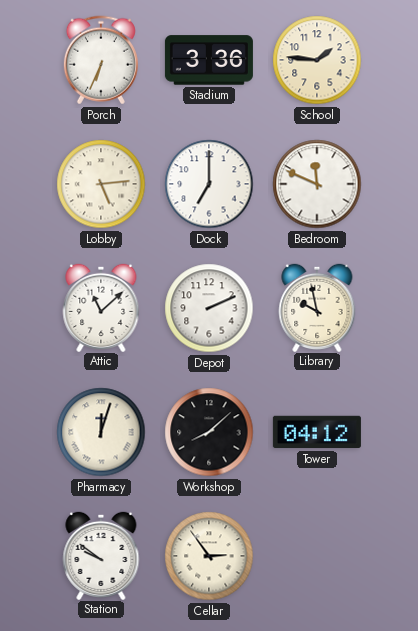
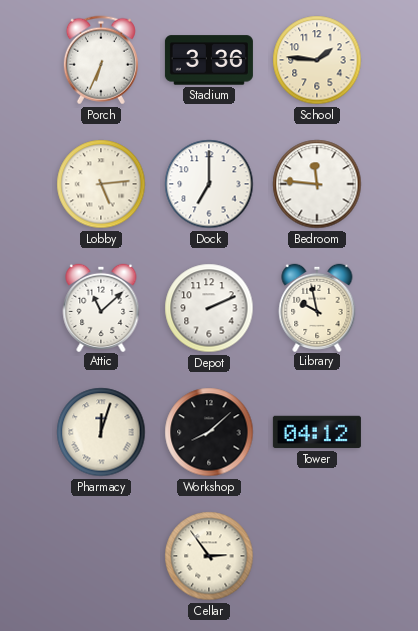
Bedroom: 11:49 -> 11:46 (317, 184)
Station: 9:51 -> none (101, 555)
